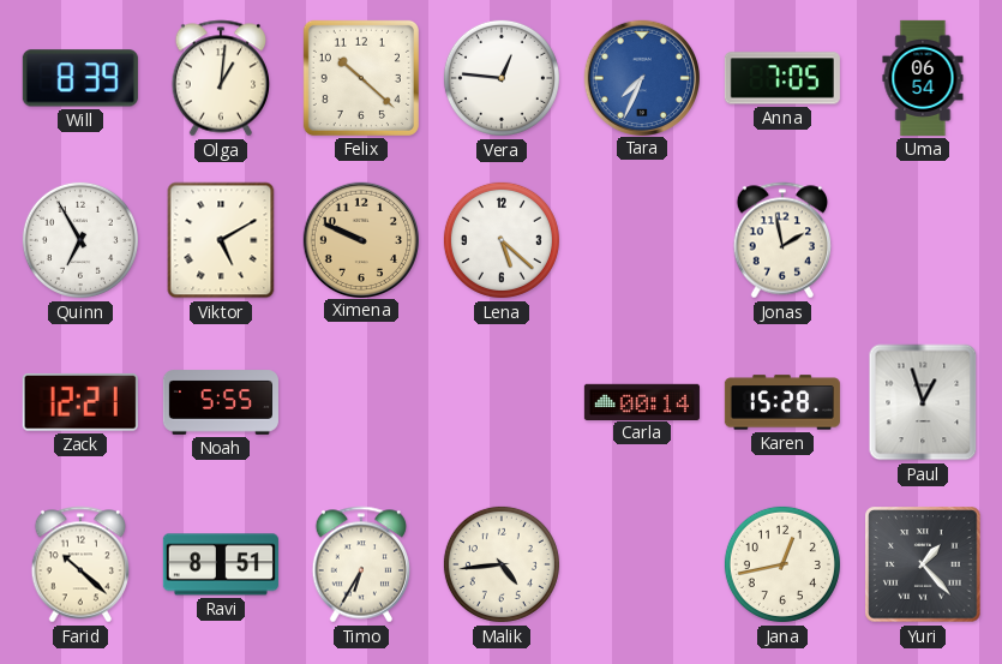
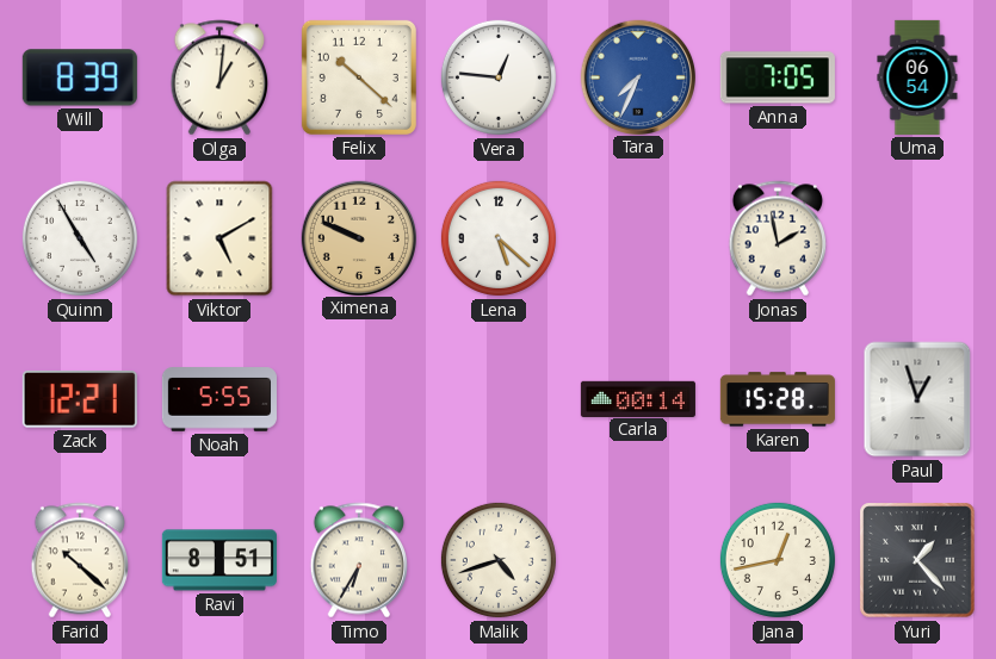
Quinn: 6:55 -> 4:55 (80, 238)
Malik: 4:44 -> 4:42 (499, 560)
